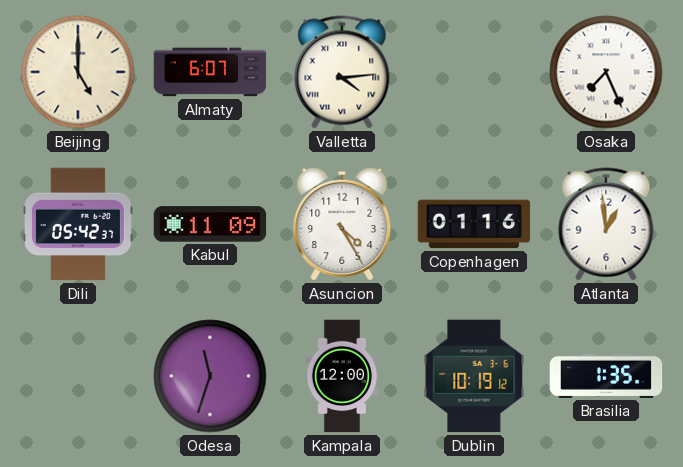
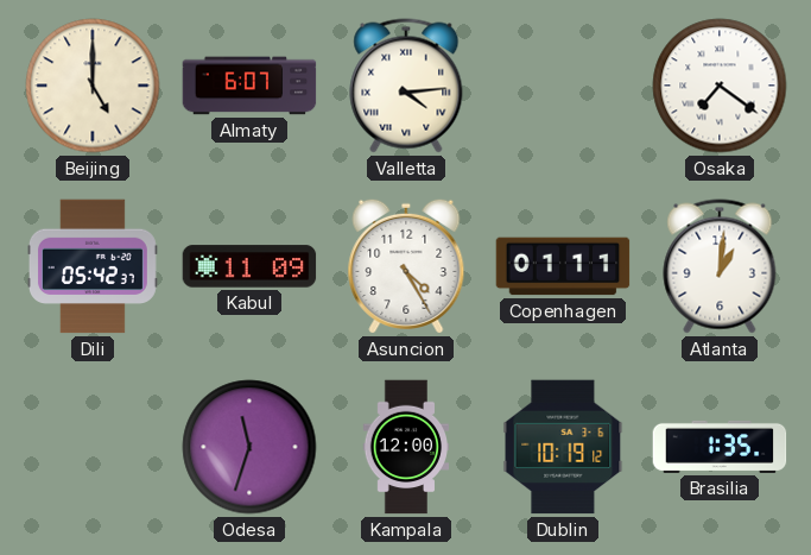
Osaka: 7:26 -> 7:21 (720, 86)
Copenhagen: 01:16 -> 01:11 (563, 266)
Atlanta: 12:59 -> 1:01 (720, 266)
